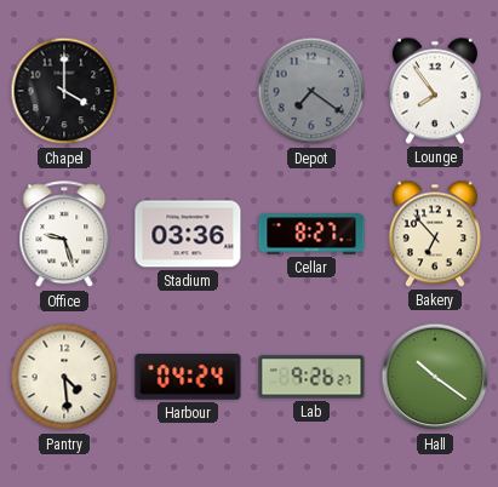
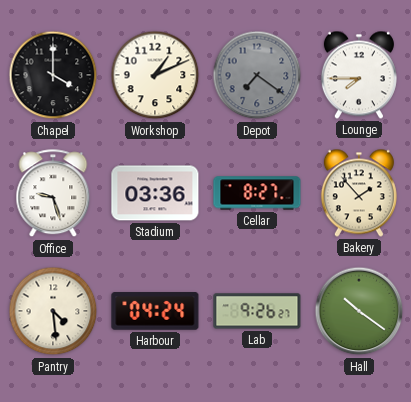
Workshop: none -> 1:11 (155, 75)
Lounge: 7:54 -> 7:45 (359, 75)
Bakery: 6:53 -> 1:53 (359, 193)
